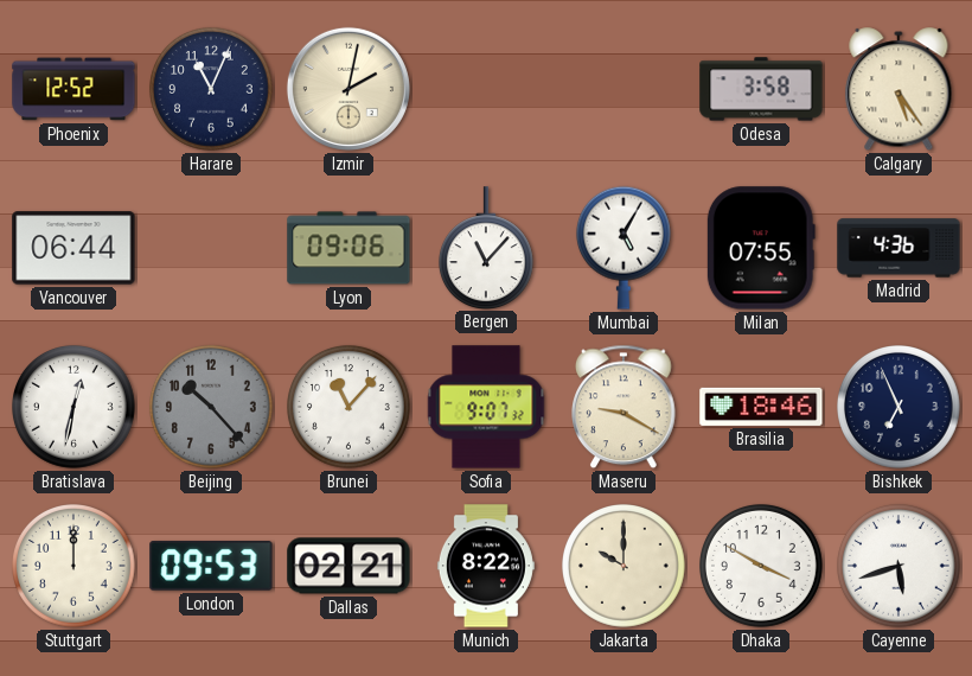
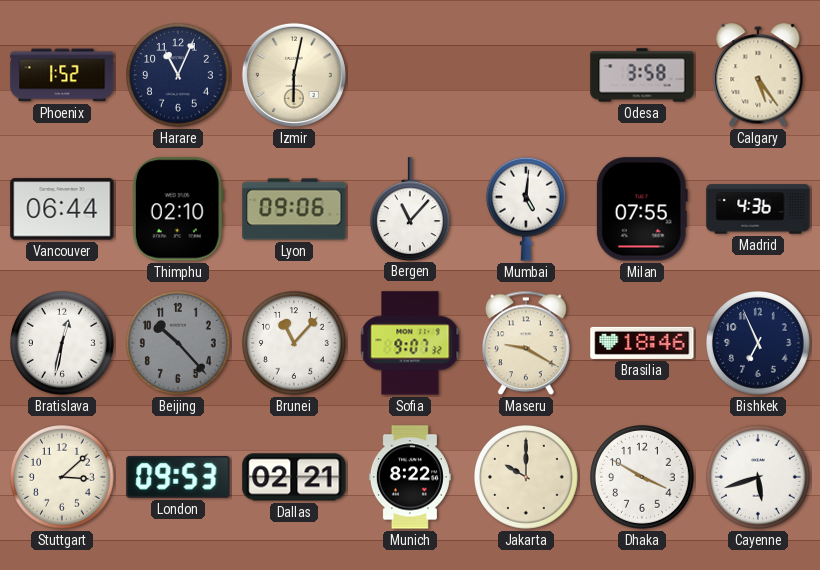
Phoenix: 12:52 -> 1:52 (62, 75)
Izmir: 2:02 -> 6:02 (294, 75)
Thimphu: none -> 02:10 (178, 209)
Mumbai: 5:05 -> 5:01 (526, 209)
Stuttgart: 12:00 -> 3:08 (63, 478)
